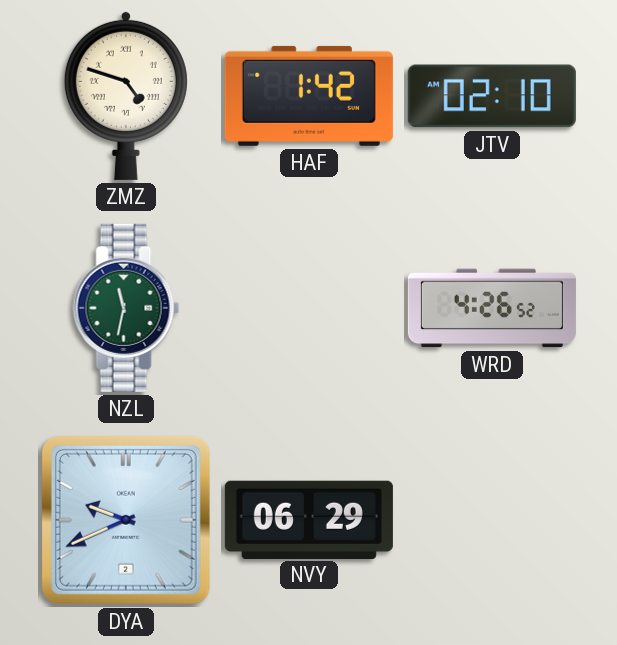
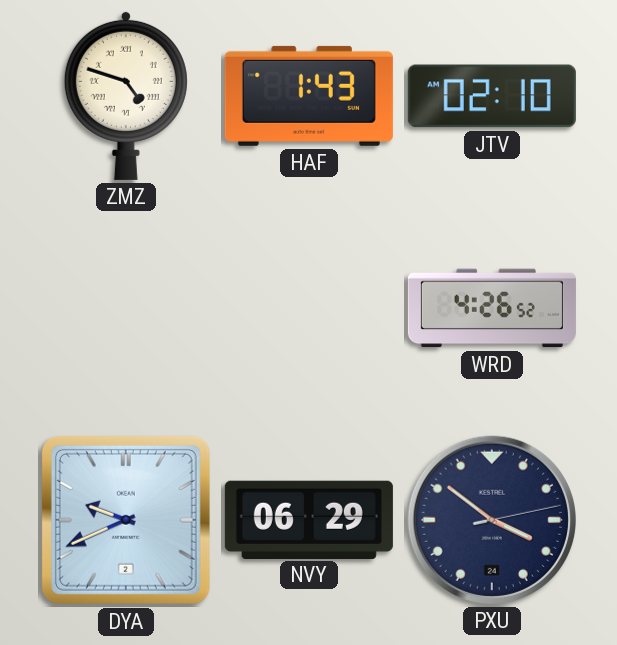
HAF: 1:42 -> 1:43 (309, 96)
NZL: 11:32 -> none (126, 308)
PXU: none -> 3:51 (492, 520)
